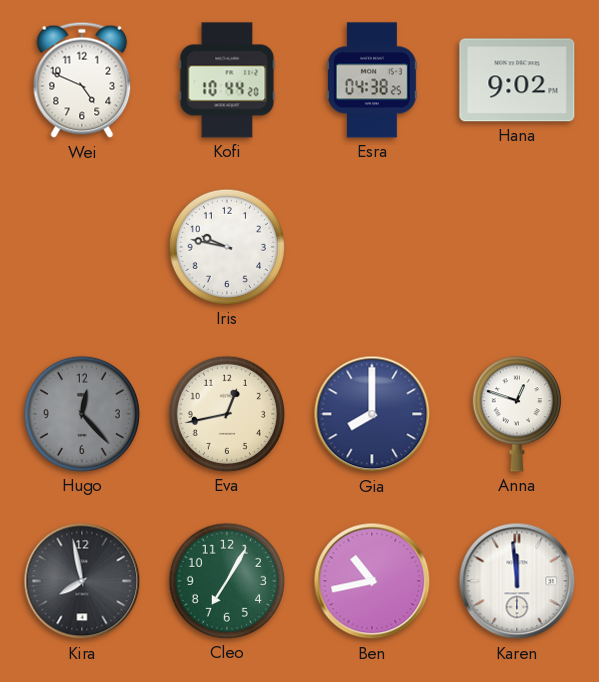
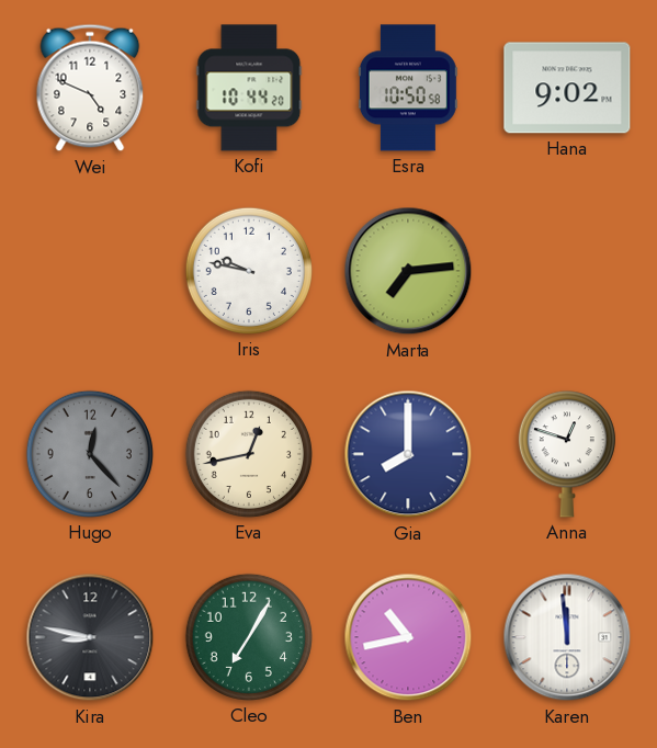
Esra: 04:38 -> 10:50 (408, 88)
Marta: none -> 7:14 (408, 271)
Kira: 7:58 -> 8:47 (90, 637)
